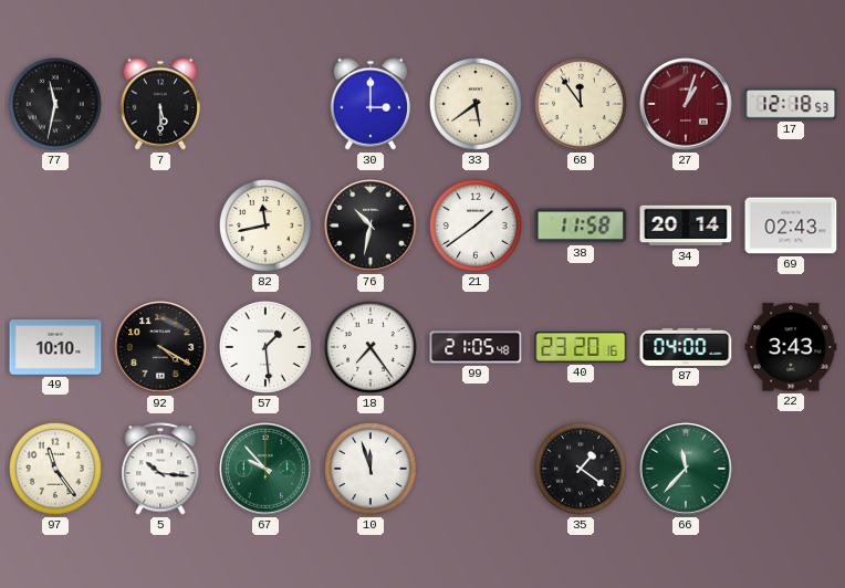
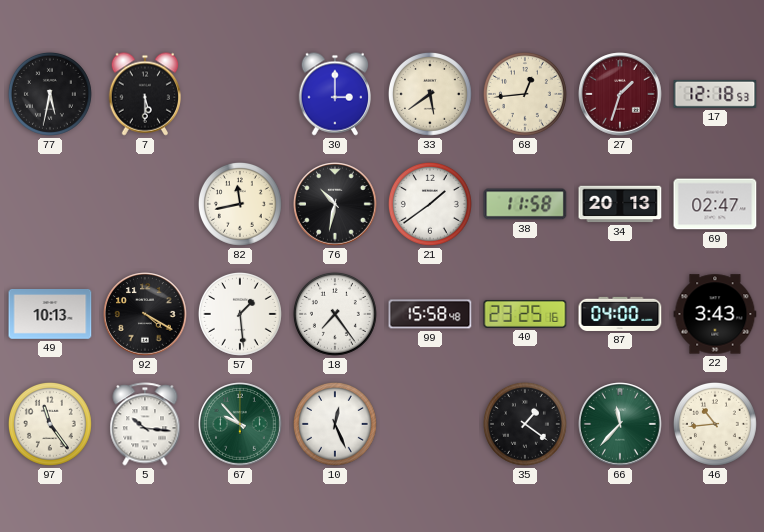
77: 11:32 -> 5:32 (50, 94)
68: 11:54 -> 12:44 (525, 94)
27: 1:03 -> 1:33 (620, 94)
34: 20:14 -> 20:13 (620, 204)
69: 02:43 -> 02:47 (715, 204)
49: 10:10 -> 10:13 (50, 315)
99: 21:05 -> 15:58 (430, 314)
40: 23:20 -> 23:25 (525, 314)
10: 11:57 -> 12:26 (335, 424)
46: none -> 10:44 (715, 424)
